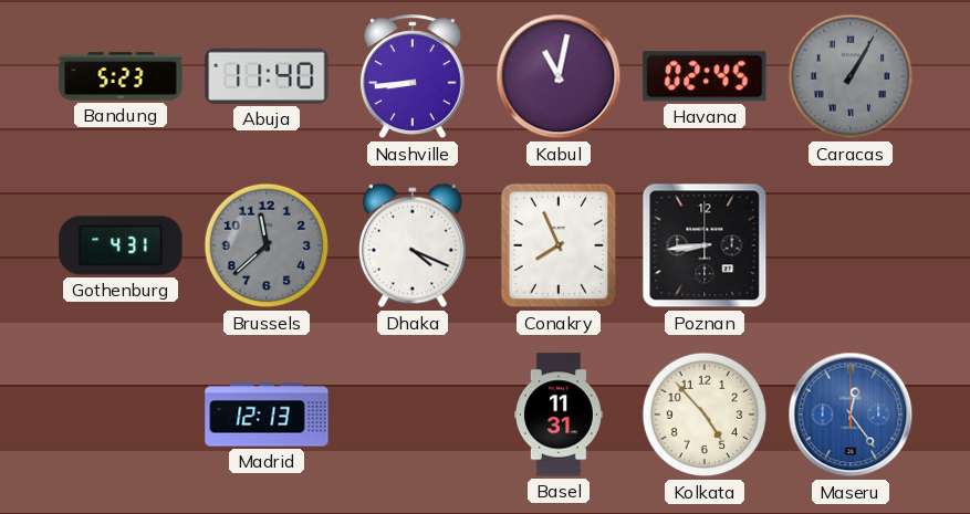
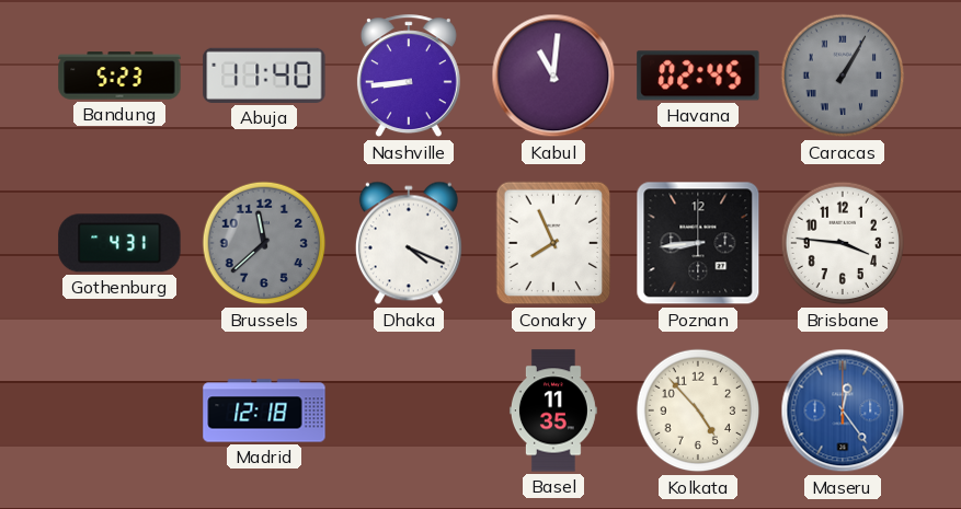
Kabul: 11:02 -> 11:01 (553, 76)
Brisbane: none -> 3:46 (843, 243)
Madrid: 12:13 -> 12:18 (264, 410)
Basel: 11:31 -> 11:35 (553, 410)
